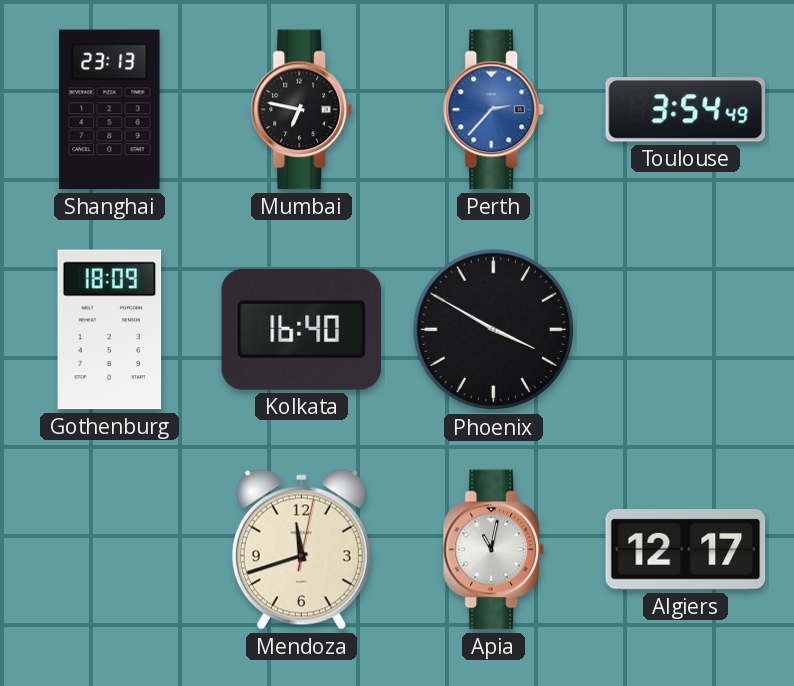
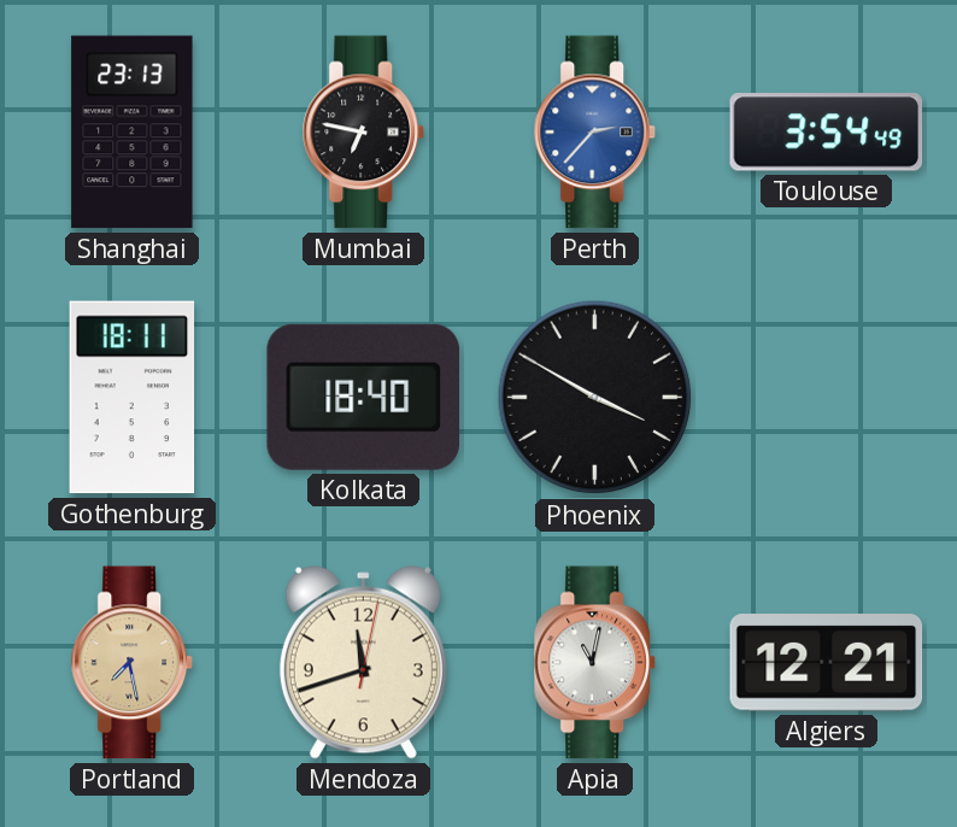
Gothenburg: 18:09 -> 18:11 (133, 398)
Kolkata: 16:40 -> 18:40 (363, 397)
Portland: none -> 7:28 (131, 663)
Algiers: 12:17 -> 12:21 (827, 663)
